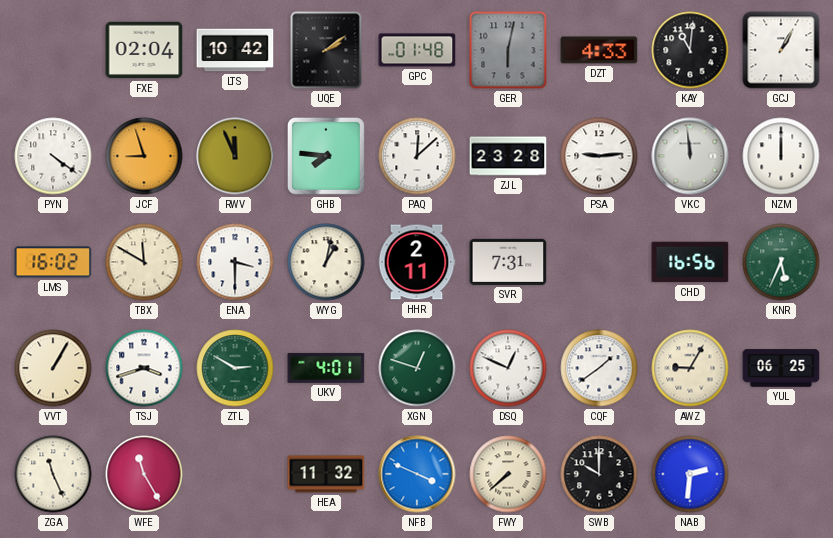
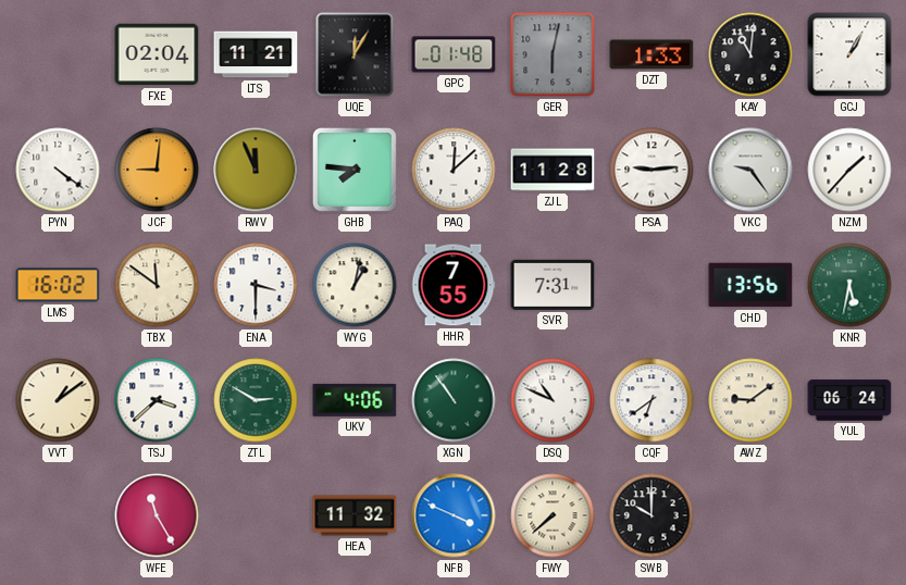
LTS: 10:42 -> 11:21 (256, 54)
UQE: 2:09 -> 12:05 (355, 54)
DZT: 4:33 -> 1:33 (651, 54)
JCF: 8:57 -> 9:01 (157, 170)
ZJL: 23:28 -> 11:28 (553, 170)
VKC: 11:59 -> 9:24 (750, 170)
NZM: 12:00 -> 1:37 (849, 170)
TBX: 11:50 -> 11:51 (157, 285)
HHR: 2:11 -> 7:55 (454, 285)
CHD: 16:56 -> 13:56 (750, 285)
KNR: 5:34 -> 5:32 (849, 285)
VVT: 1:05 -> 1:09 (58, 400)
TSJ: 3:42 -> 3:38 (157, 400)
UKV: 4:01 -> 4:06 (355, 400)
XGN: 12:48 -> 10:54 (454, 400)
DSQ: 12:49 -> 10:49 (553, 400)
CQF: 1:39 -> 6:39 (651, 400)
AWZ: 9:05 -> 9:09 (750, 400)
YUL: 06:25 -> 06:24 (849, 400)
ZGA: 11:26 -> none (53, 474)
NAB: 2:31 -> none (690, 474)
